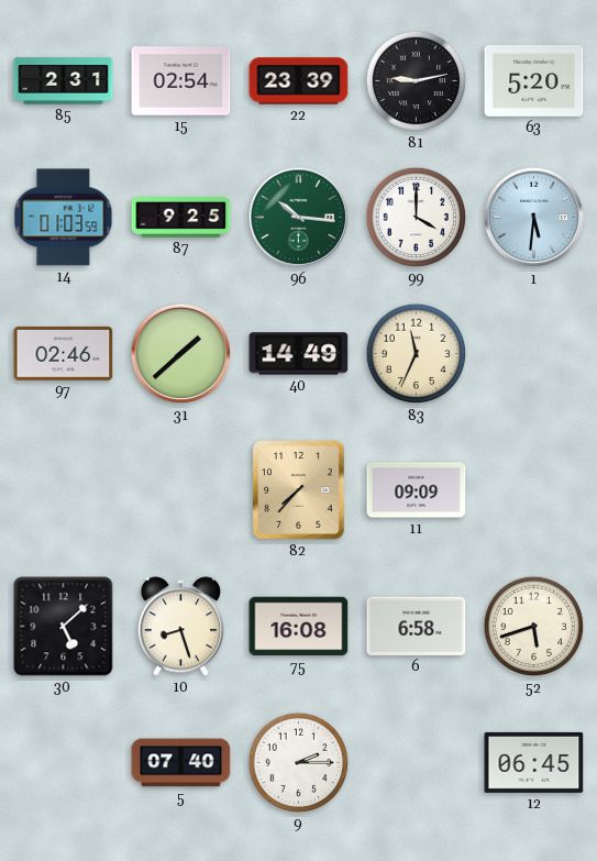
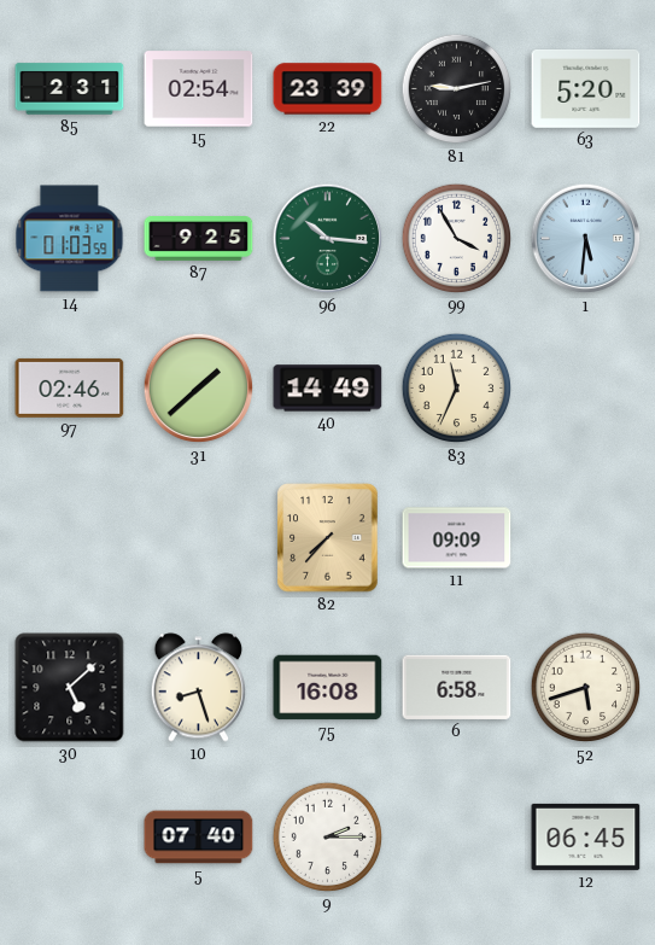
99: 4:00 -> 3:55 (457, 239)
